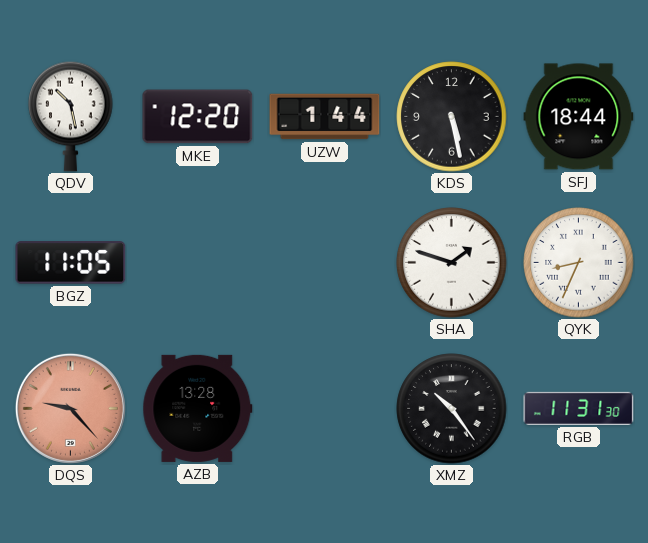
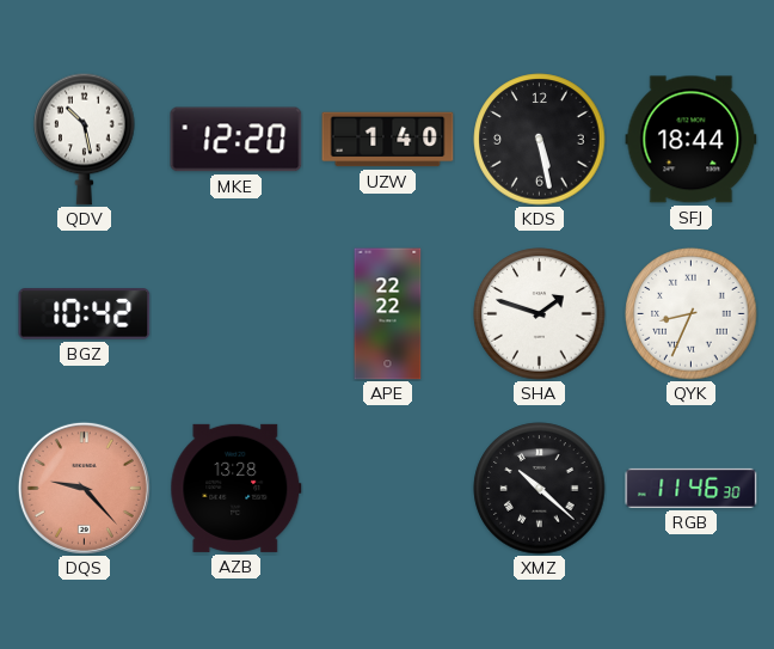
UZW: 1:44 -> 1:40 (388, 140)
BGZ: 11:05 -> 10:42 (85, 314)
APE: none -> 22:22 (388, 314)
XMZ: 10:24 -> 10:22 (540, 489)
RGB: 11:31 -> 11:46 (692, 488)
